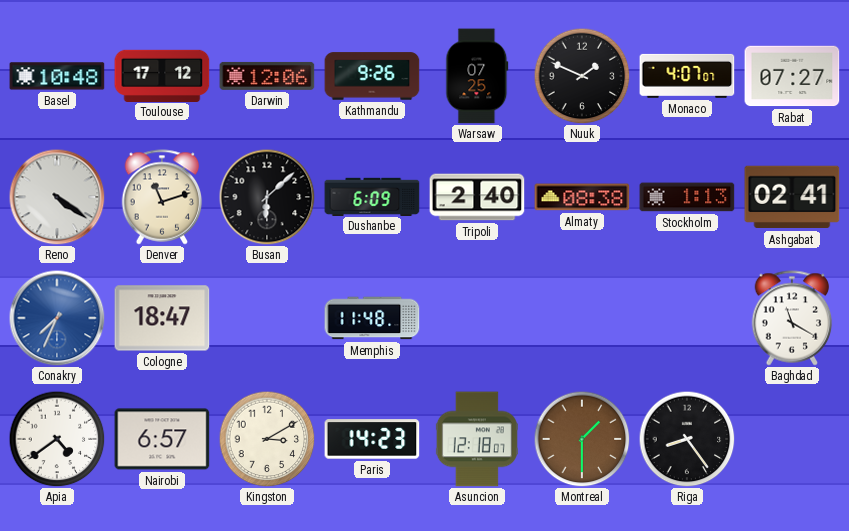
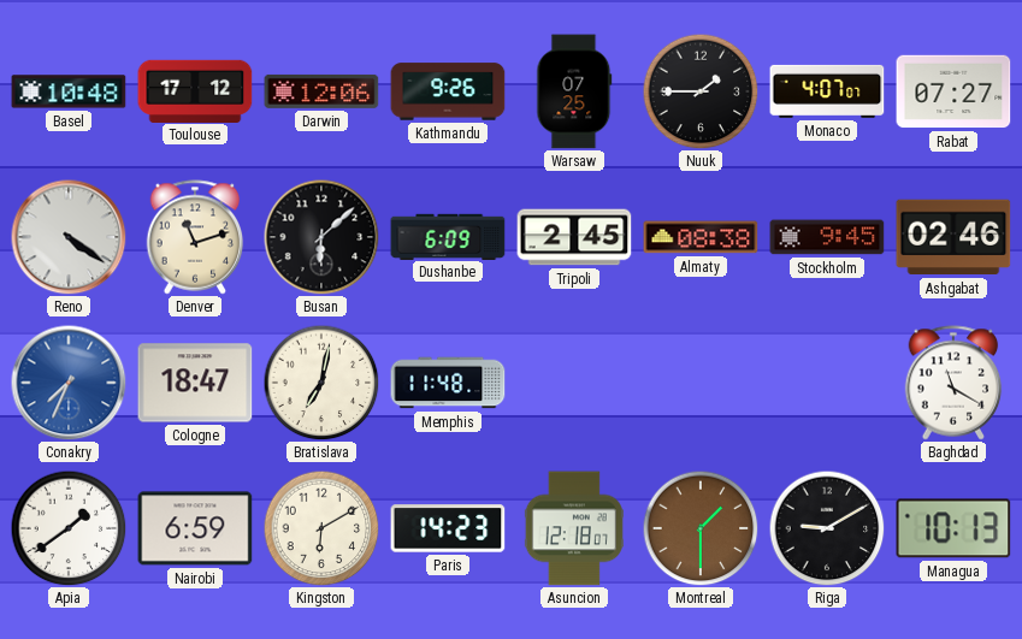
Nuuk: 1:49 -> 1:45 (701, 91)
Tripoli: 2:40 -> 2:45 (574, 237)
Stockholm: 1:13 -> 9:45 (827, 237)
Ashgabat: 02:41 -> 02:46 (953, 237)
Bratislava: none -> 7:02 (321, 383)
Apia: 4:39 -> 1:39 (69, 528)
Nairobi: 6:57 -> 6:59 (195, 528)
Kingston: 3:10 -> 6:10 (321, 528)
Riga: 8:24 -> 9:10 (827, 528)
Managua: none -> 10:13 (953, 528)
